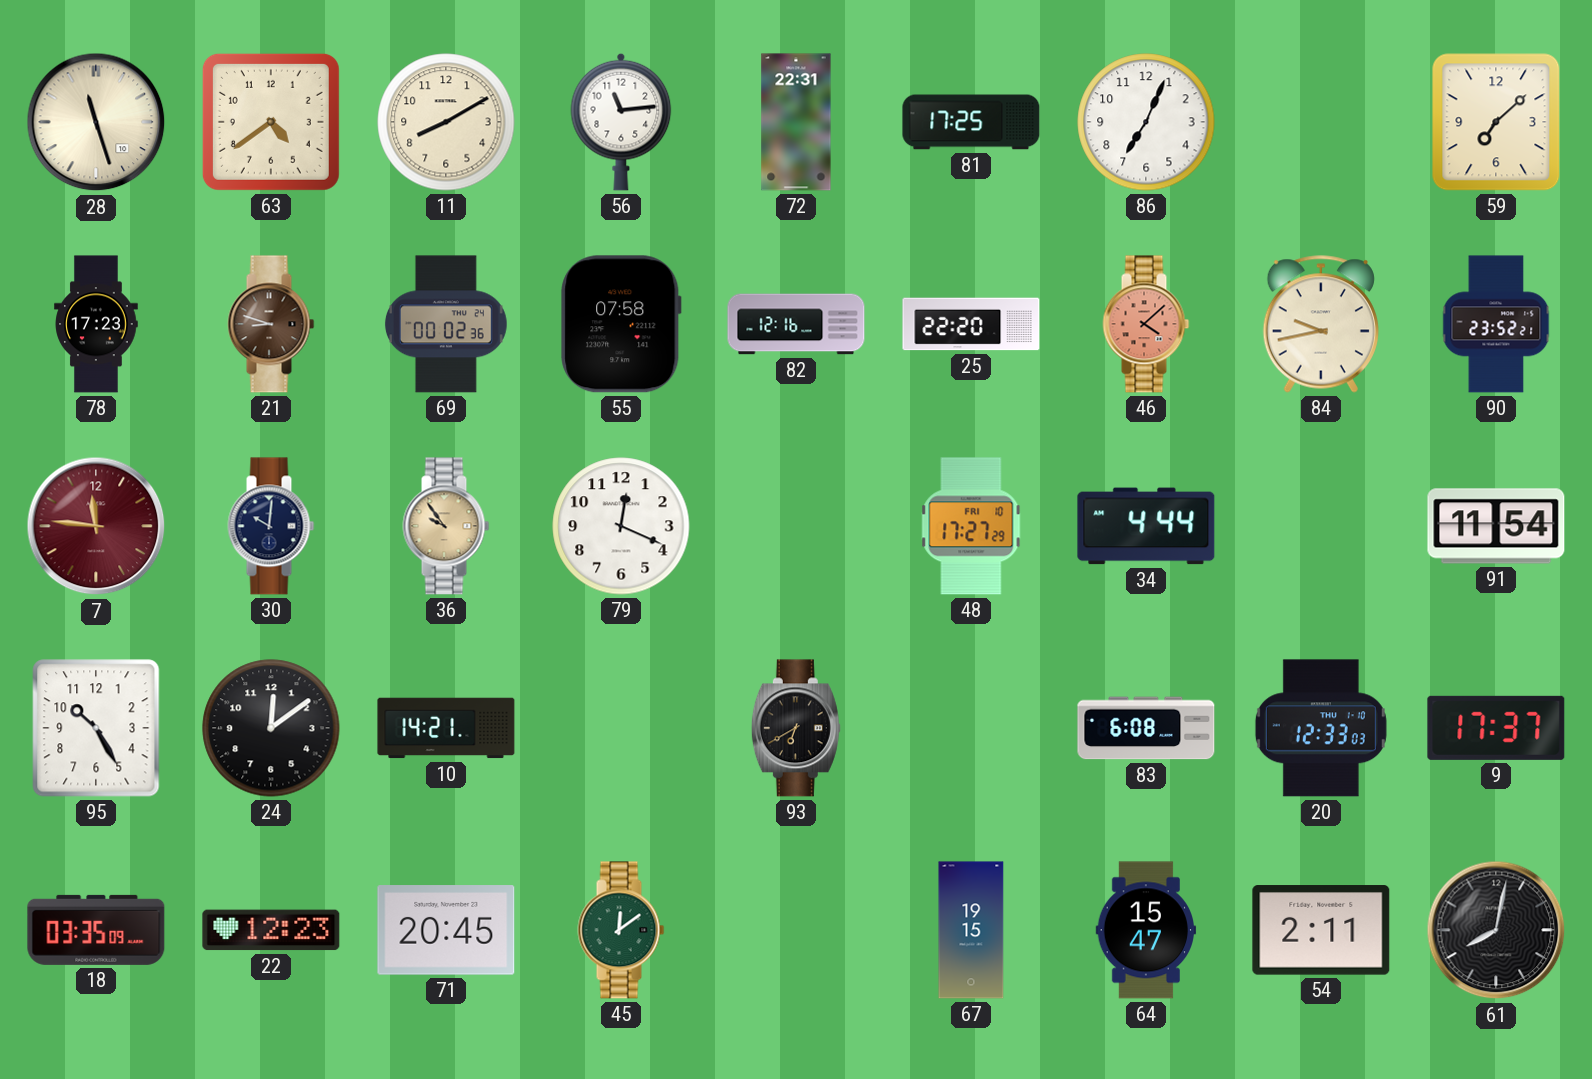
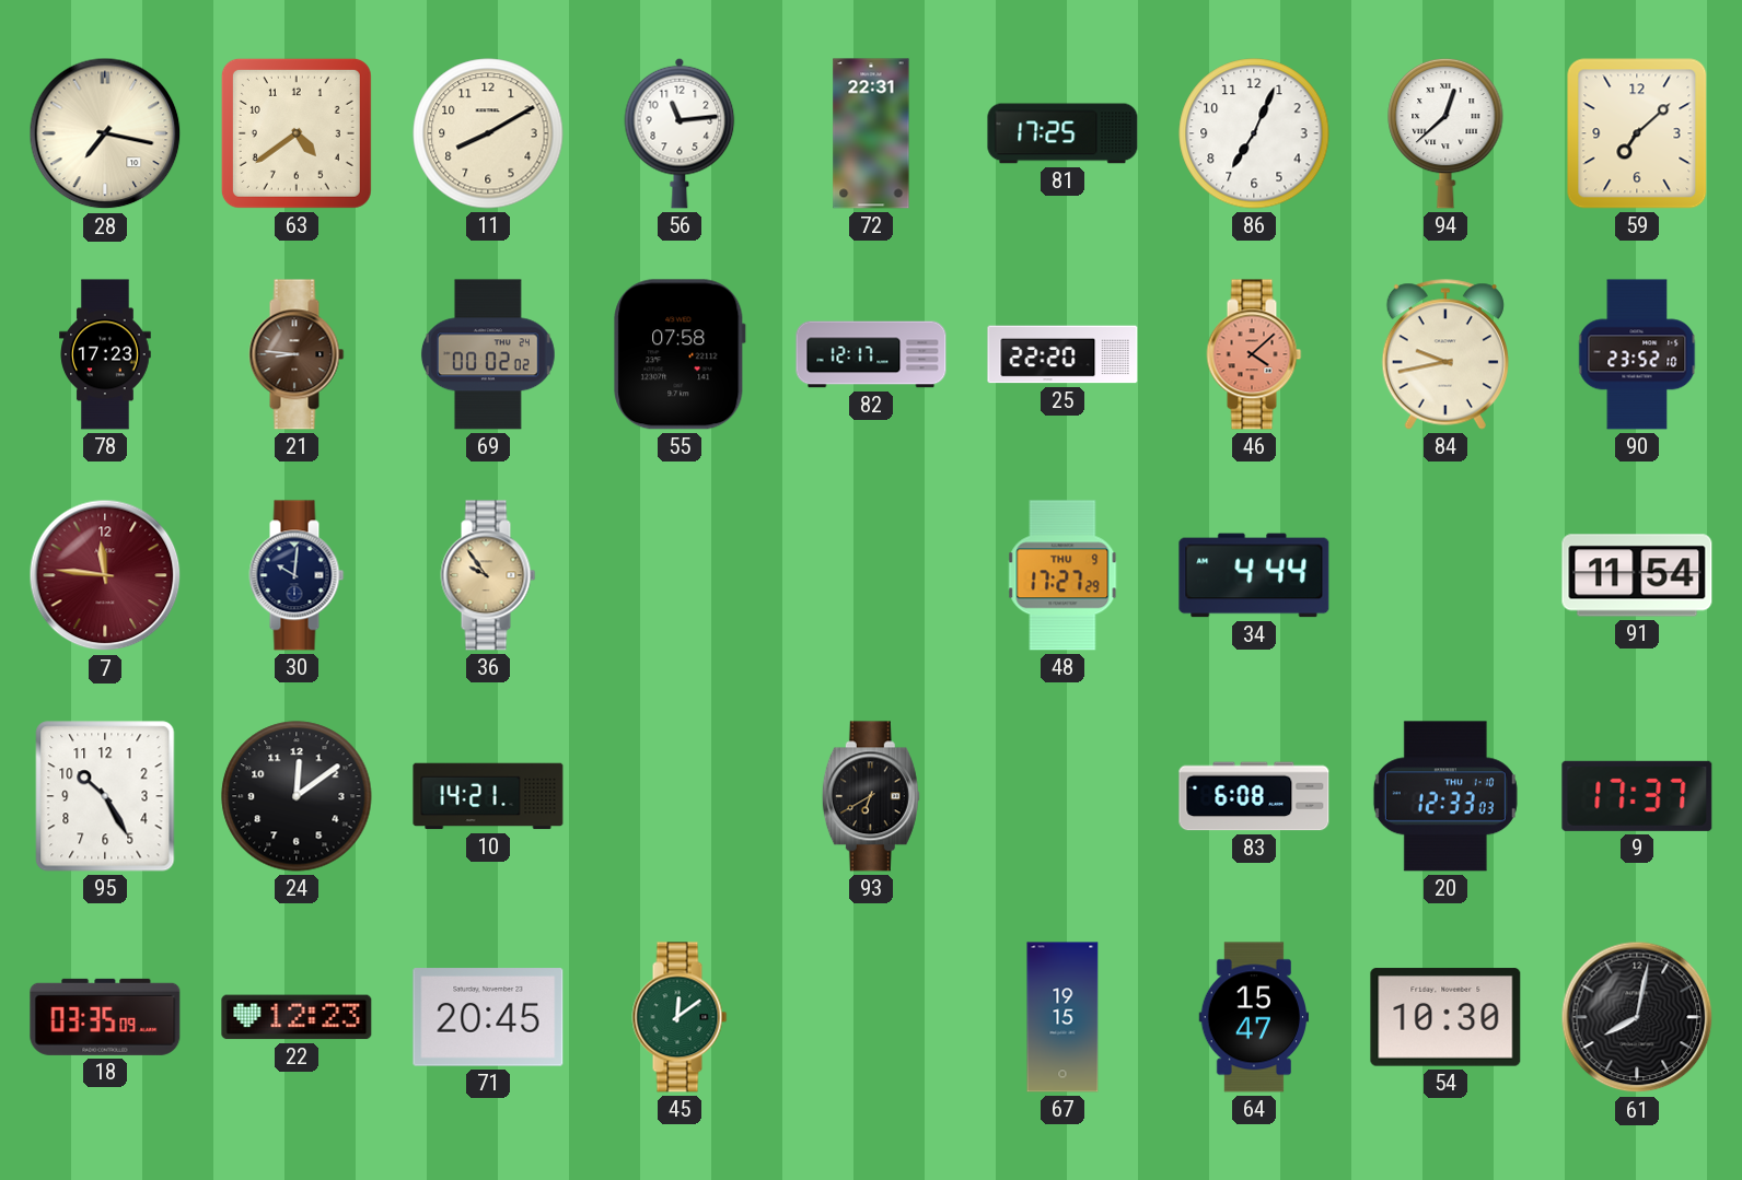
28: 11:27 -> 7:17 (105, 133)
94: none -> 12:38 (1445, 133)
21: 8:48 -> 8:46 (297, 354)
69: 00:02:36 -> 00:02:02 (488, 354)
82: 12:16 -> 12:17 (871, 354)
90: 23:52:21 -> 23:52:10 (1637, 354)
79: 12:19 -> none (621, 526)
48 date: FRI 10 -> THU 9 (1062, 575)
54: 2:11 -> 10:30 (1445, 1017)
